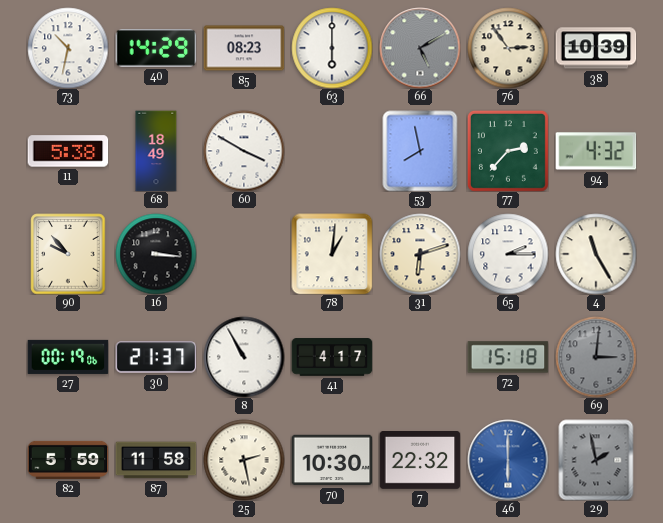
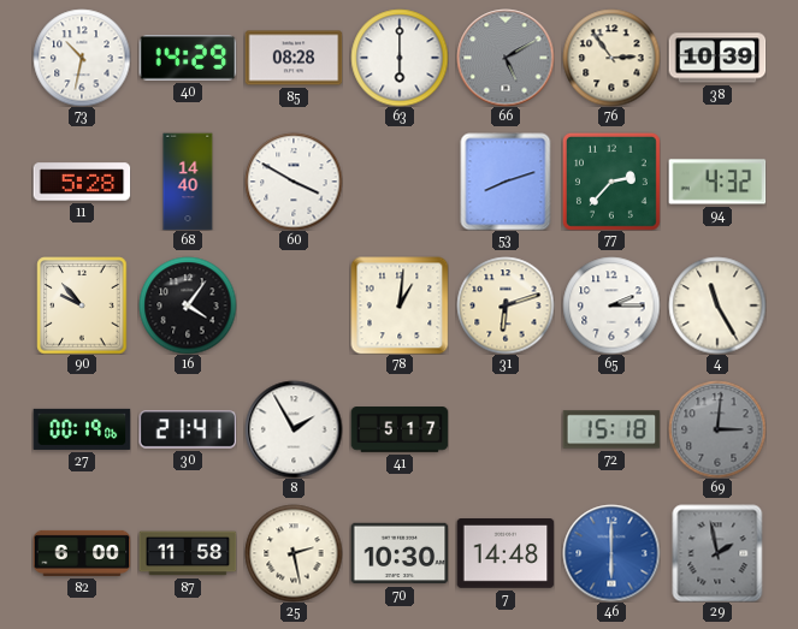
85: 08:23 -> 08:28 (294, 58)
11: 5:38 -> 5:28 (82, 182)
68: 18:49 -> 14:40 (188, 182)
53: 7:58 -> 8:12 (506, 182)
16: 3:16 -> 4:06 (188, 305)
30: 21:37 -> 21:41 (188, 429)
8: 10:55 -> 1:55 (294, 429)
41: 4:17 -> 5:17 (400, 429)
82: 5:59 -> 6:00 (82, 553)
7: 22:32 -> 14:48 (506, 554)
